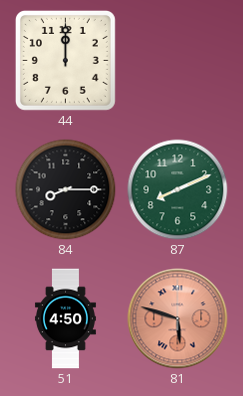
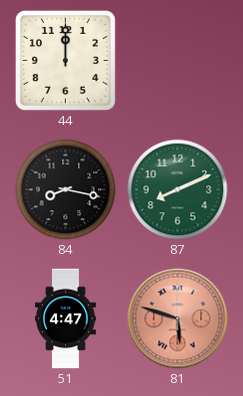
84: 8:15 -> 8:17 (66, 190)
51: 4:50 -> 4:47 (65, 319)
